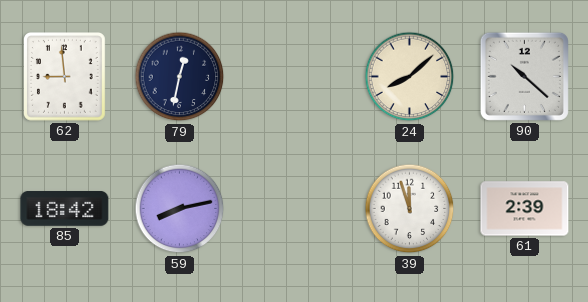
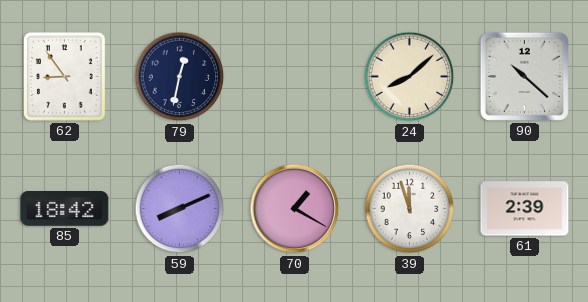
62: 8:59 -> 8:54 (65, 77)
59: 8:13 -> 8:11 (180, 209)
70: none -> 1:20 (295, 209)
